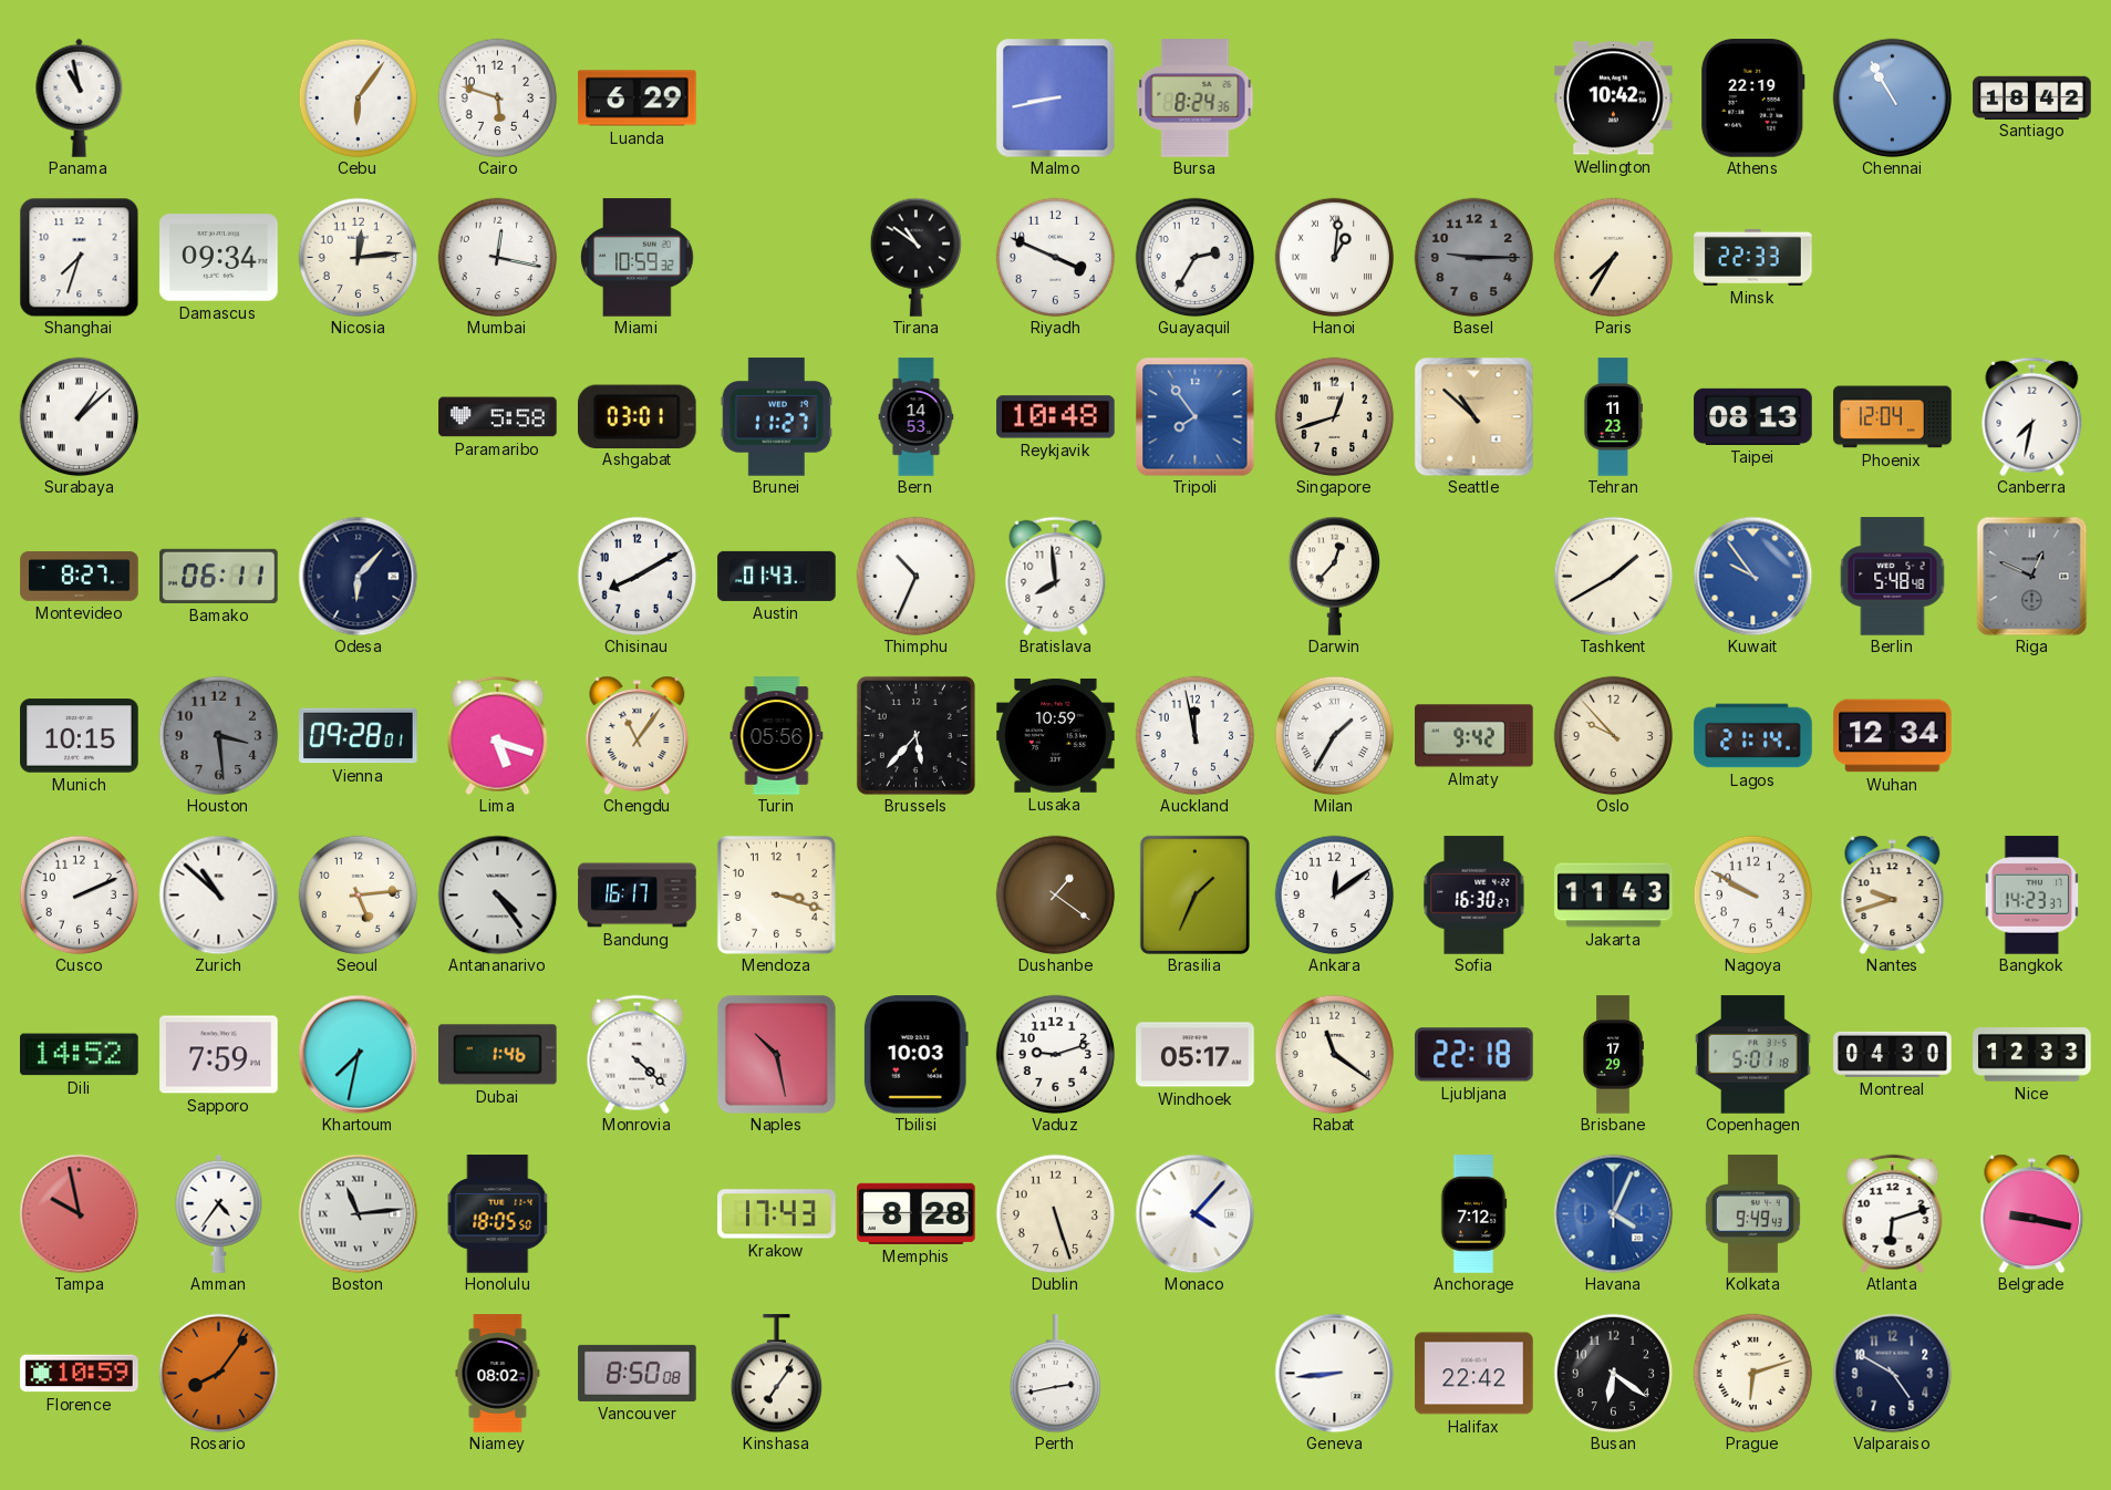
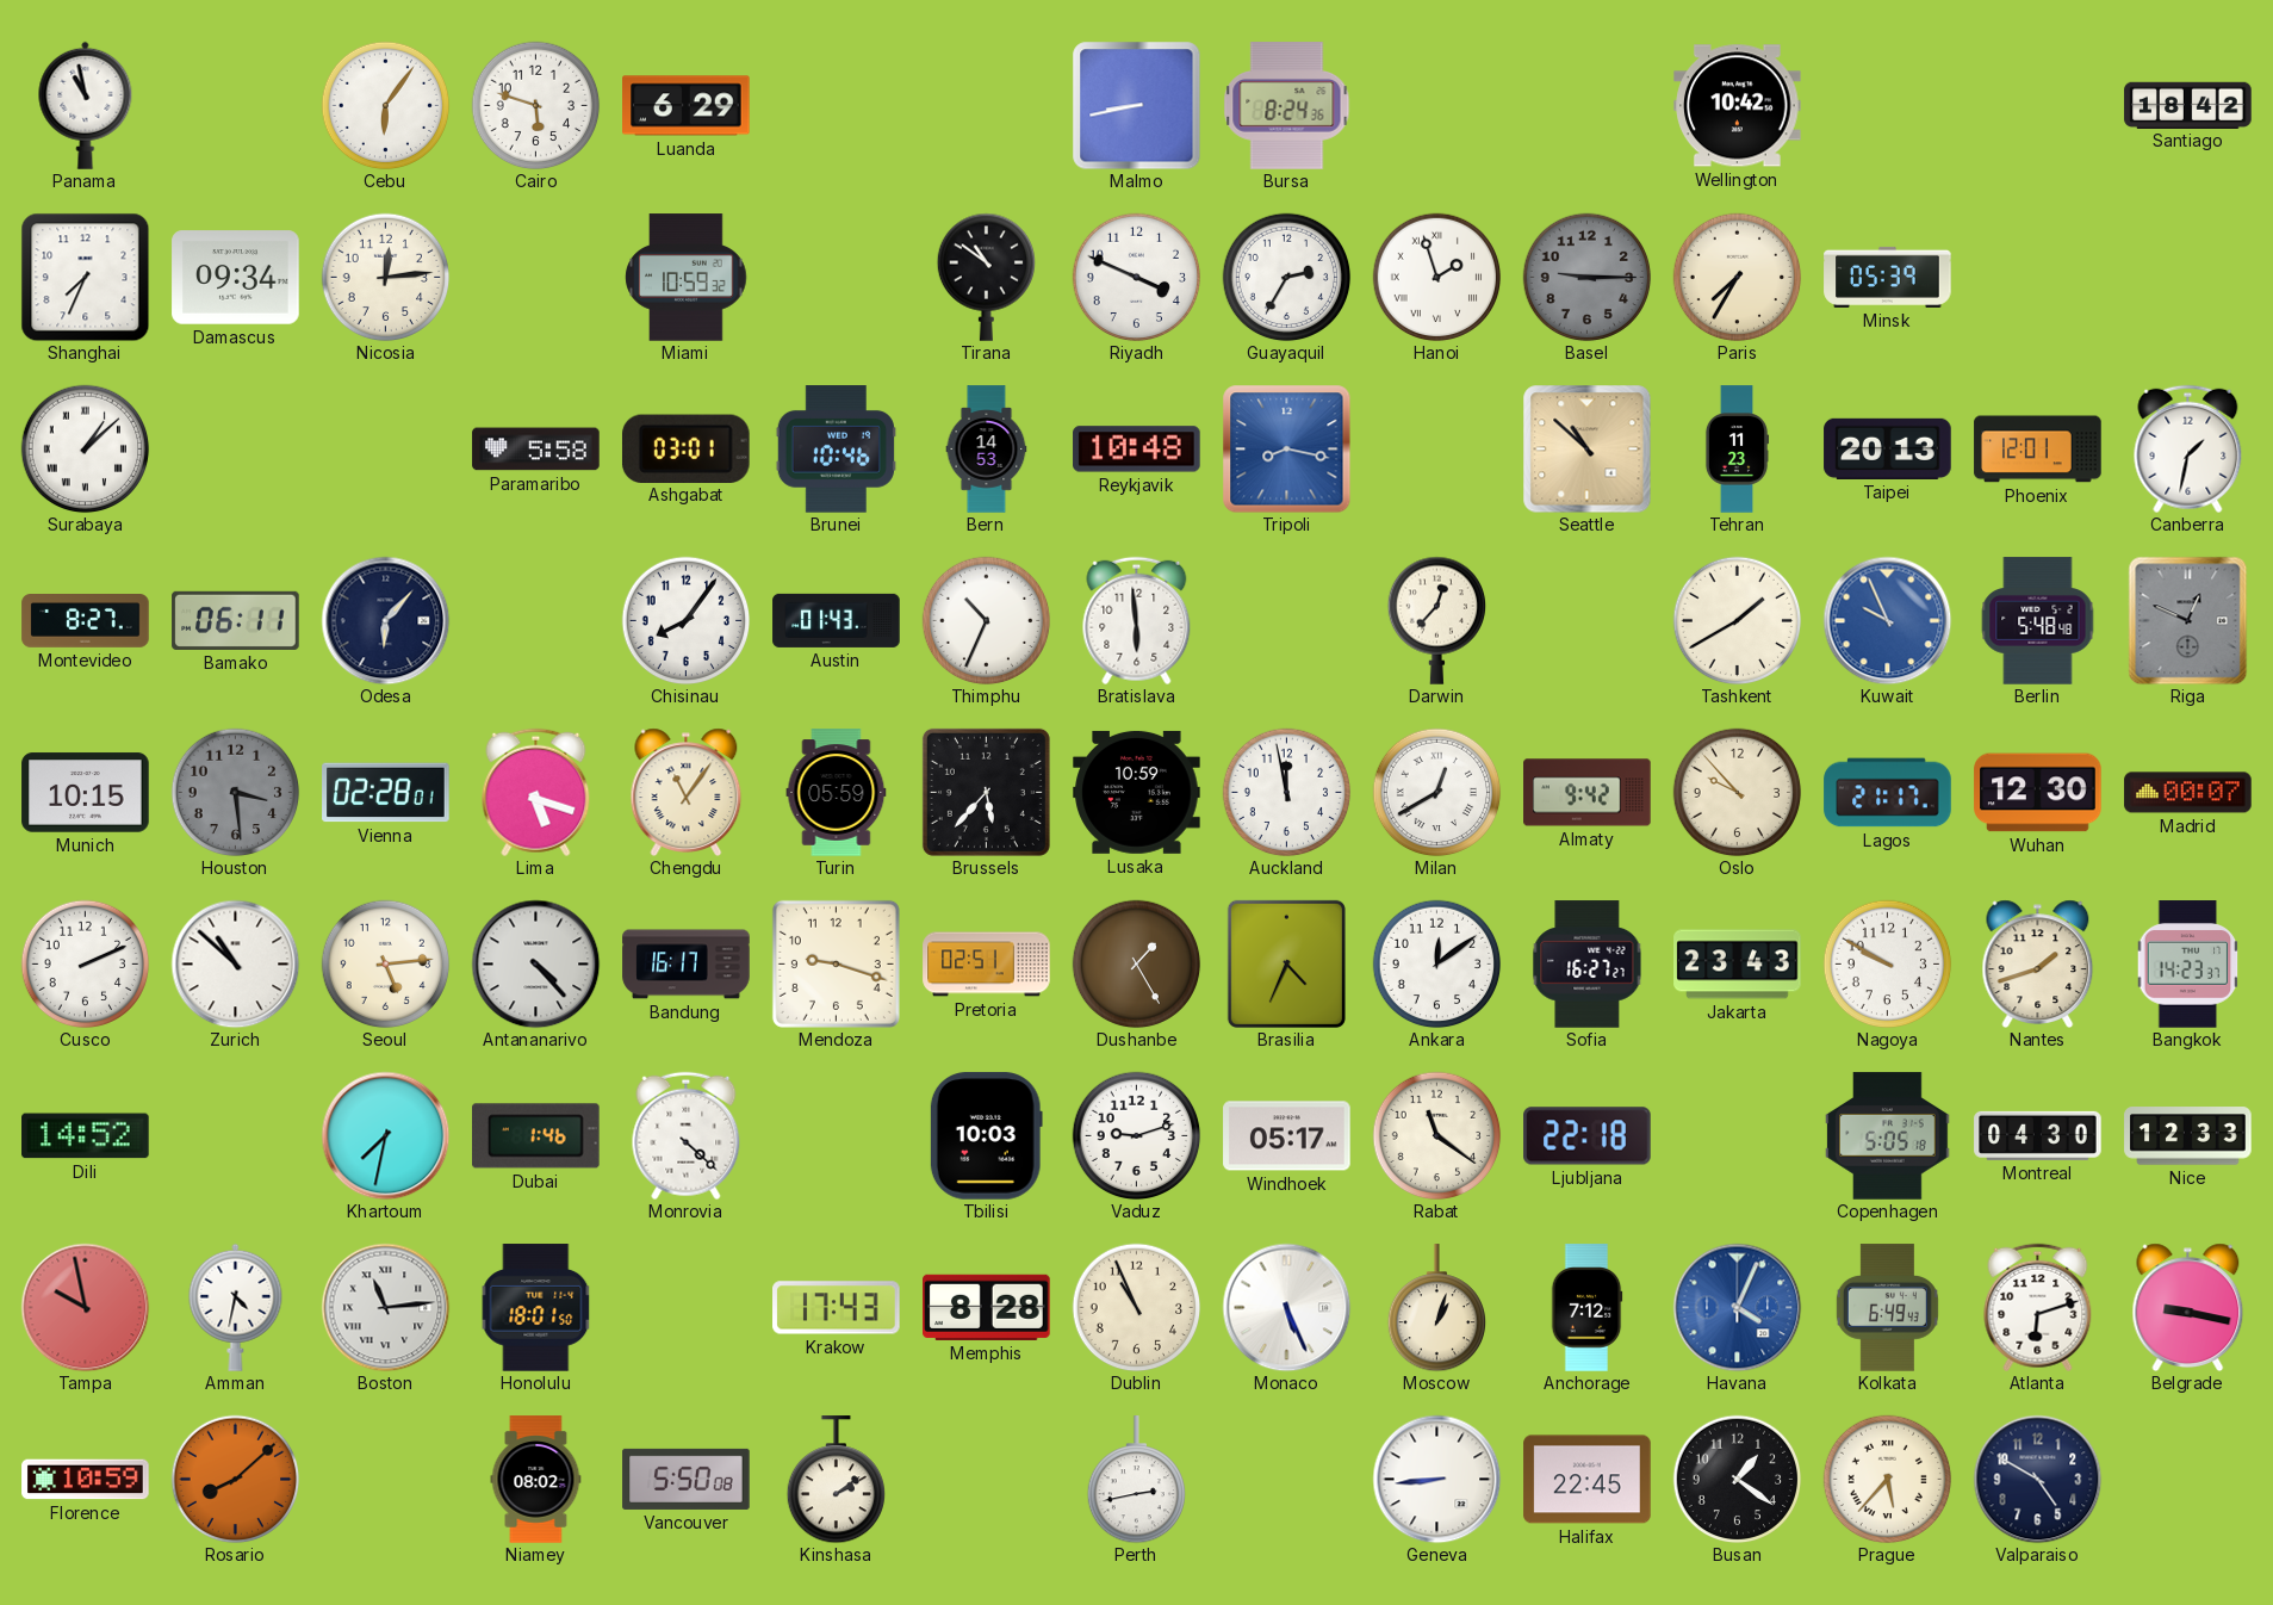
Athens: 22:19 -> none (1753, 99)
Chennai: 10:55 -> none (1892, 97)
Shanghai: 7:33 -> 7:34 (85, 277)
Mumbai: 12:17 -> none (497, 257)
Hanoi: 1:01 -> 1:57 (1436, 277)
Minsk: 22:33 -> 05:39 (1888, 277)
Brunei: 11:27 -> 10:46 (836, 450)
Tripoli: 7:54 -> 8:17 (1286, 448)
Singapore: 12:42 -> none (1334, 416)
Taipei: 08:13 -> 20:13 (1888, 448)
Phoenix: 12:04 -> 12:01 (2038, 450)
Canberra: 7:32 -> 1:32 (2188, 448)
Chisinau: 8:10 -> 8:06 (685, 620)
Bratislava: 7:59 -> 5:59 (1137, 620)
Kuwait: 9:54 -> 9:56 (1887, 620)
Vienna: 09:28 -> 02:28 (386, 793)
Turin: 05:56 -> 05:59 (837, 793)
Milan: 1:35 -> 12:40 (1436, 792)
Lagos: 21:14 -> 21:17 (1888, 793)
Wuhan: 12:34 -> 12:30 (2038, 793)
Madrid: none -> 00:07 (2188, 793)
Antananarivo: 4:24 -> 4:23 (535, 963)
Mendoza: 3:18 -> 9:18 (836, 963)
Pretoria: none -> 02:51 (987, 965)
Dushanbe: 1:21 -> 1:25 (1136, 963)
Brasilia: 1:34 -> 4:34 (1286, 963)
Sofia: 16:30 -> 16:27 (1588, 965)
Jakarta: 11:43 -> 23:43 (1738, 965)
Nantes: 9:42 -> 1:42 (2038, 963)
Sapporo: 7:59 -> none (219, 1055)
Naples: 10:28 -> none (776, 1054)
Brisbane: 17:29 -> none (1614, 1055)
Copenhagen: 5:01 -> 5:05 (1888, 1136)
Amman: 4:36 -> 4:32 (236, 1307)
Honolulu: 18:05 -> 18:01 (536, 1308)
Dublin: 5:27 -> 10:56 (1136, 1307)
Monaco: 4:07 -> 5:26 (1286, 1307)
Moscow: none -> 1:03 (1436, 1308)
Kolkata: 9:49 -> 6:49 (1887, 1308)
Rosario: 8:06 -> 8:08 (235, 1479)
Vancouver: 8:50 -> 5:50 (687, 1479)
Kinshasa: 7:06 -> 2:09 (836, 1480)
Halifax: 22:42 -> 22:45 (1588, 1480)
Busan: 6:21 -> 1:21 (1737, 1479)
Prague: 6:12 -> 5:37 (1887, 1479)
